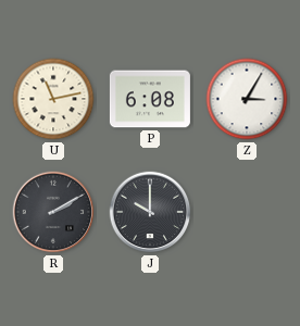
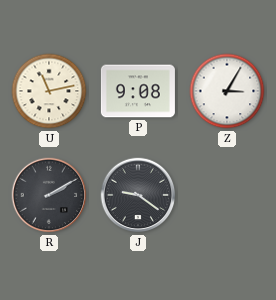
P: 6:08 -> 9:08 (138, 91)
J: 10:00 -> 9:21 (138, 195)
